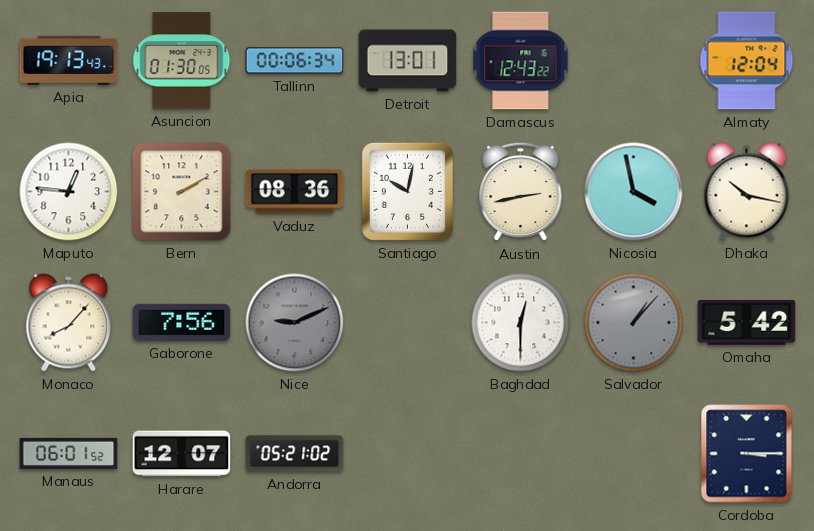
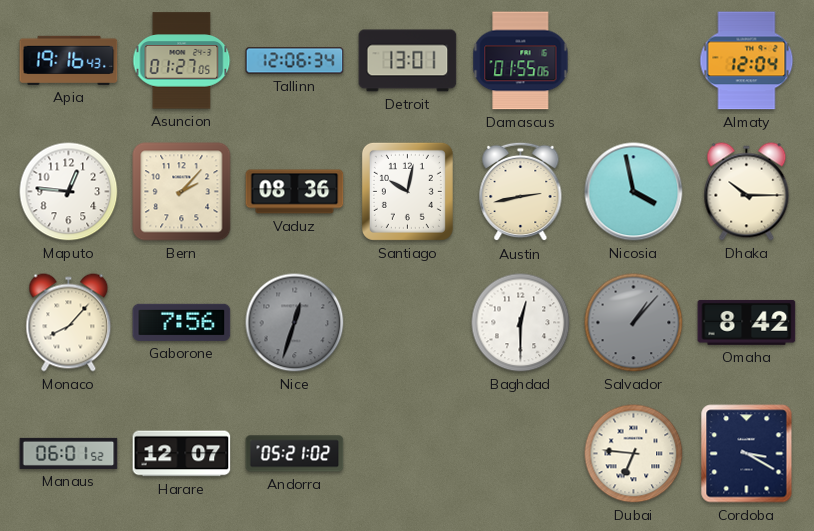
Apia: 19:13 -> 19:16 (69, 60)
Asuncion: 01:30 -> 01:27 (182, 61)
Tallinn: 00:06 -> 12:06 (295, 61)
Damascus: 12:43 -> 01:55 (521, 61)
Bern: 2:10 -> 2:07 (182, 192)
Dhaka: 10:17 -> 10:15 (747, 192)
Nice: 9:11 -> 12:33 (295, 323)
Omaha: 5:42 -> 8:42 (747, 322)
Dubai: none -> 6:46 (634, 454)
Cordoba: 3:15 -> 3:20 (747, 454)
